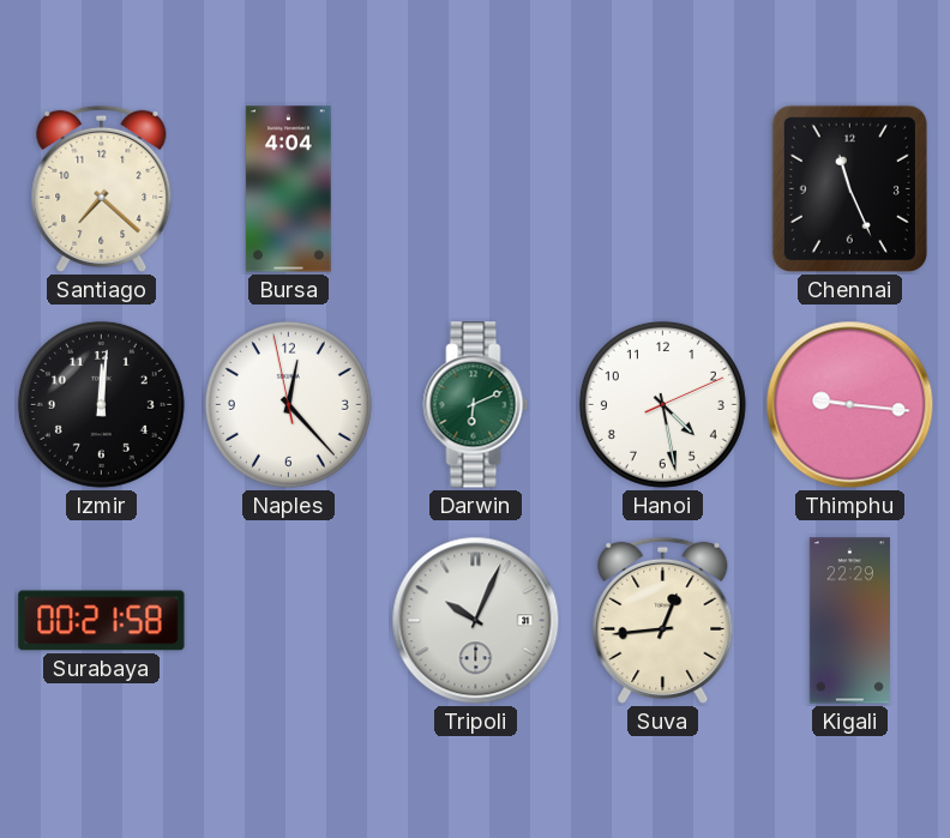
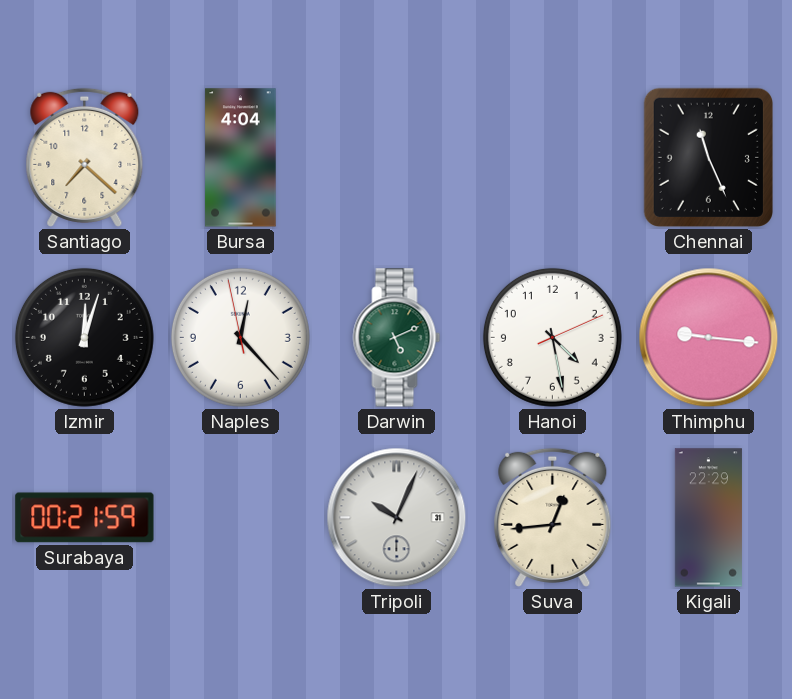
Izmir: 12:01 -> 12:03 (84, 337)
Darwin: 6:11 -> 5:11 (397, 338)
Surabaya: 00:21:58 -> 00:21:59 (85, 518)
